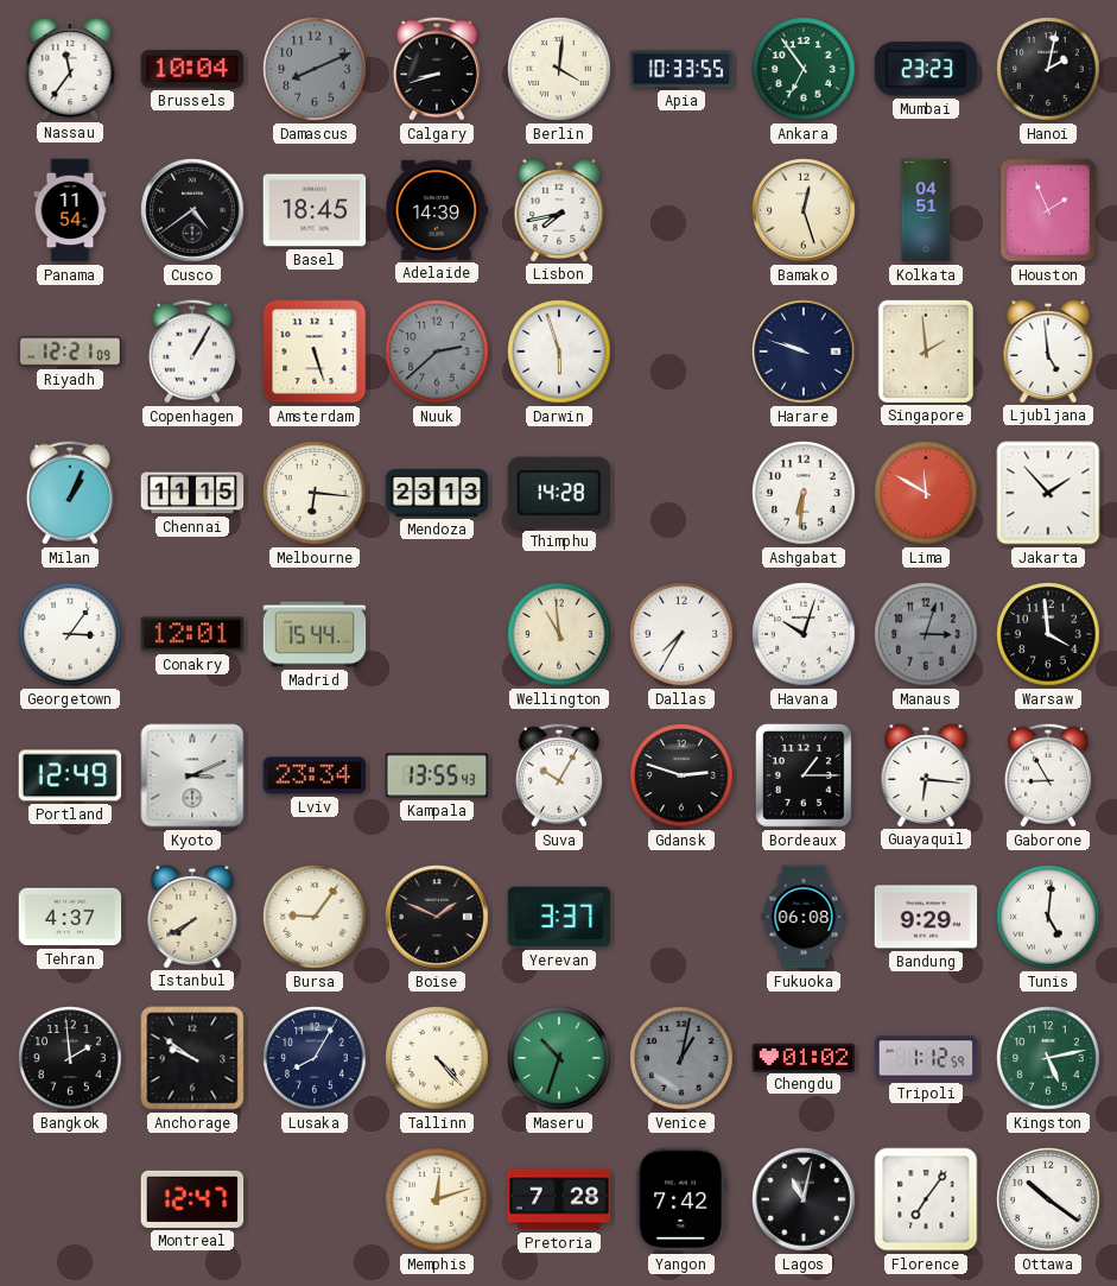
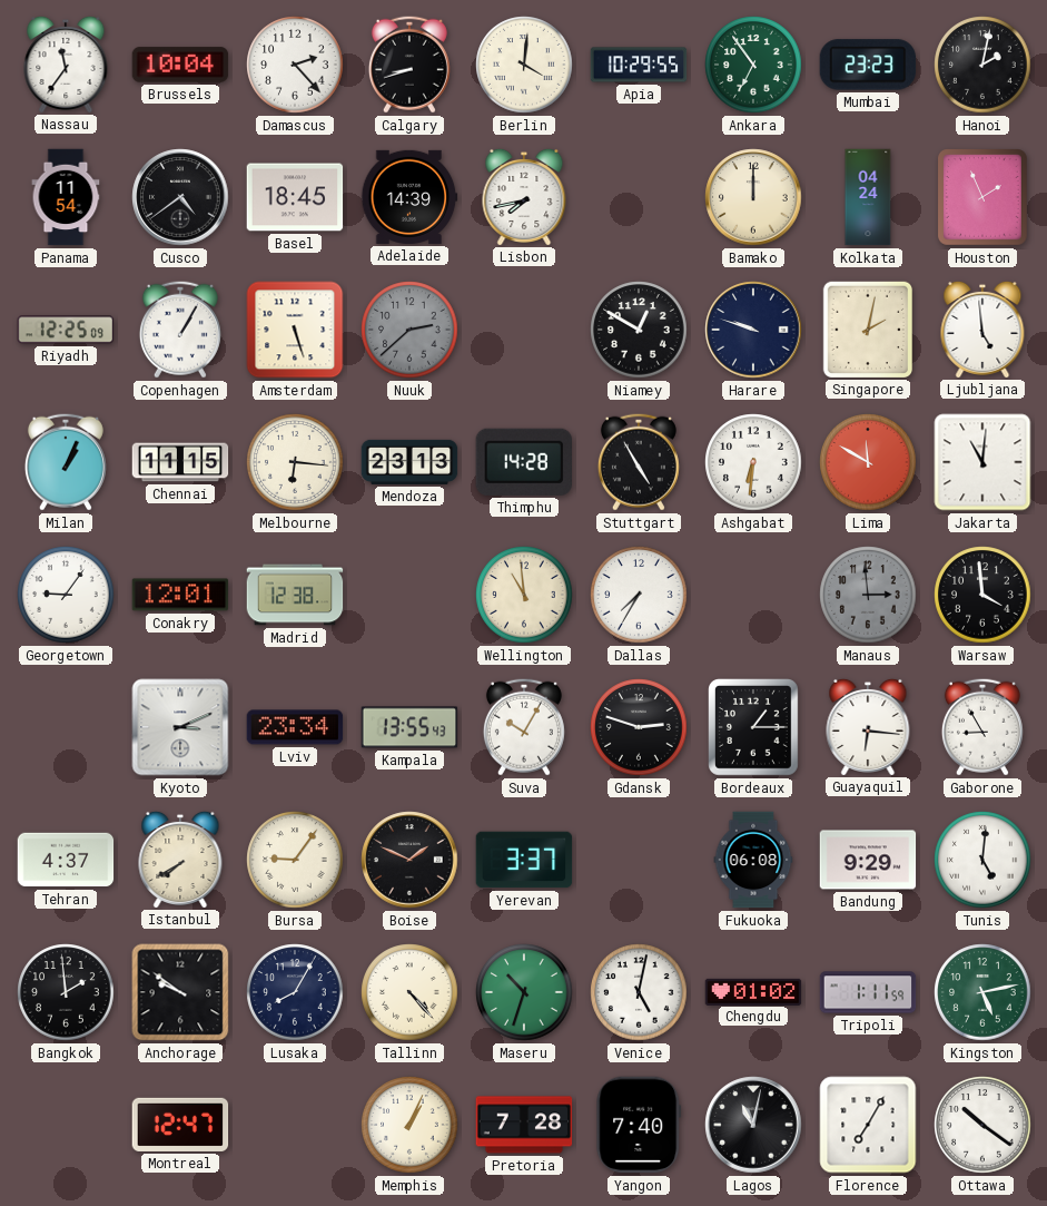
Damascus: 8:11 -> 2:23 (295, 65)
Damascus dial: grey -> white (295, 65)
Apia: 10:33 -> 10:29 (639, 65)
Bamako: 12:27 -> 12:00 (753, 197)
Kolkata: 04:51 -> 04:24 (868, 197)
Riyadh: 12:21 -> 12:25 (66, 330)
Darwin: 5:57 -> none (559, 351)
Niamey: none -> 12:50 (639, 330)
Singapore: 1:59 -> 2:02 (867, 329)
Stuttgart: none -> 4:55 (639, 462)
Jakarta: 1:53 -> 11:01 (982, 462)
Georgetown: 3:06 -> 9:06 (66, 595)
Madrid: 15:44 -> 12:38 (295, 595)
Havana: 10:03 -> none (804, 634)
Manaus: 3:03 -> 2:59 (868, 595)
Portland: 12:49 -> none (70, 775)
Venice: 1:02 -> 5:02 (639, 992)
Venice dial: grey -> white (639, 992)
Tripoli: 1:12 -> 1:11 (868, 992)
Memphis: 12:12 -> 1:04 (409, 1125)
Yangon: 7:42 -> 7:40 (639, 1125)
Florence: 7:06 -> 7:05 (868, 1125)
